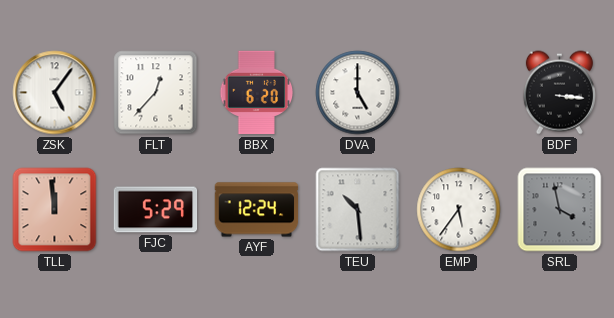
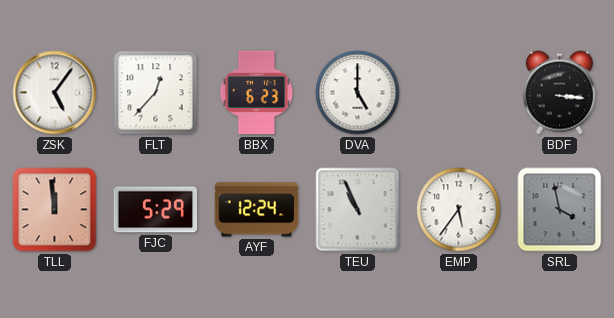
BBX: 6:20 -> 6:23 (257, 93)
TEU: 10:29 -> 10:56 (358, 210)
